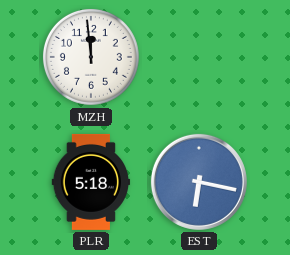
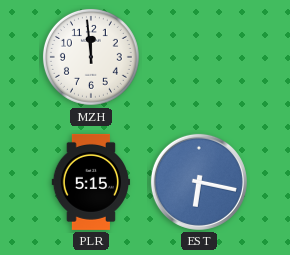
PLR: 5:18 -> 5:15 (91, 182)
